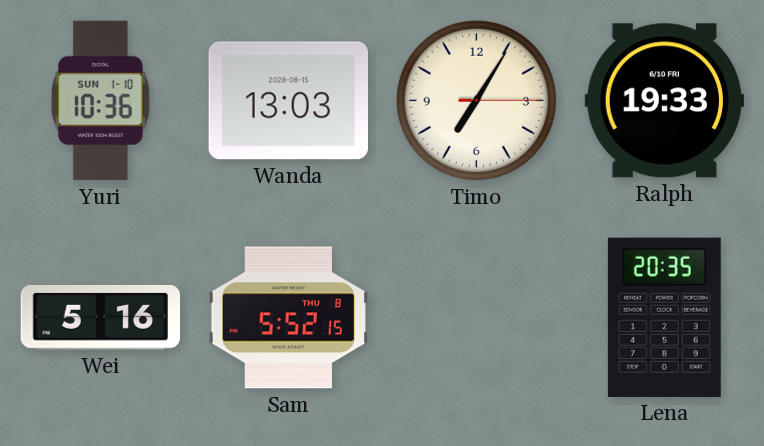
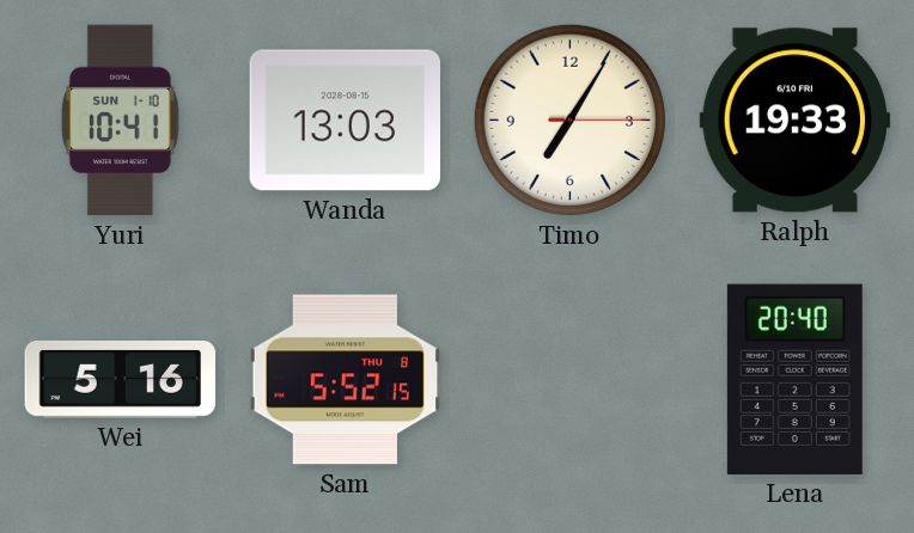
Yuri: 10:36 -> 10:41 (121, 121)
Lena: 20:35 -> 20:40 (794, 379)
